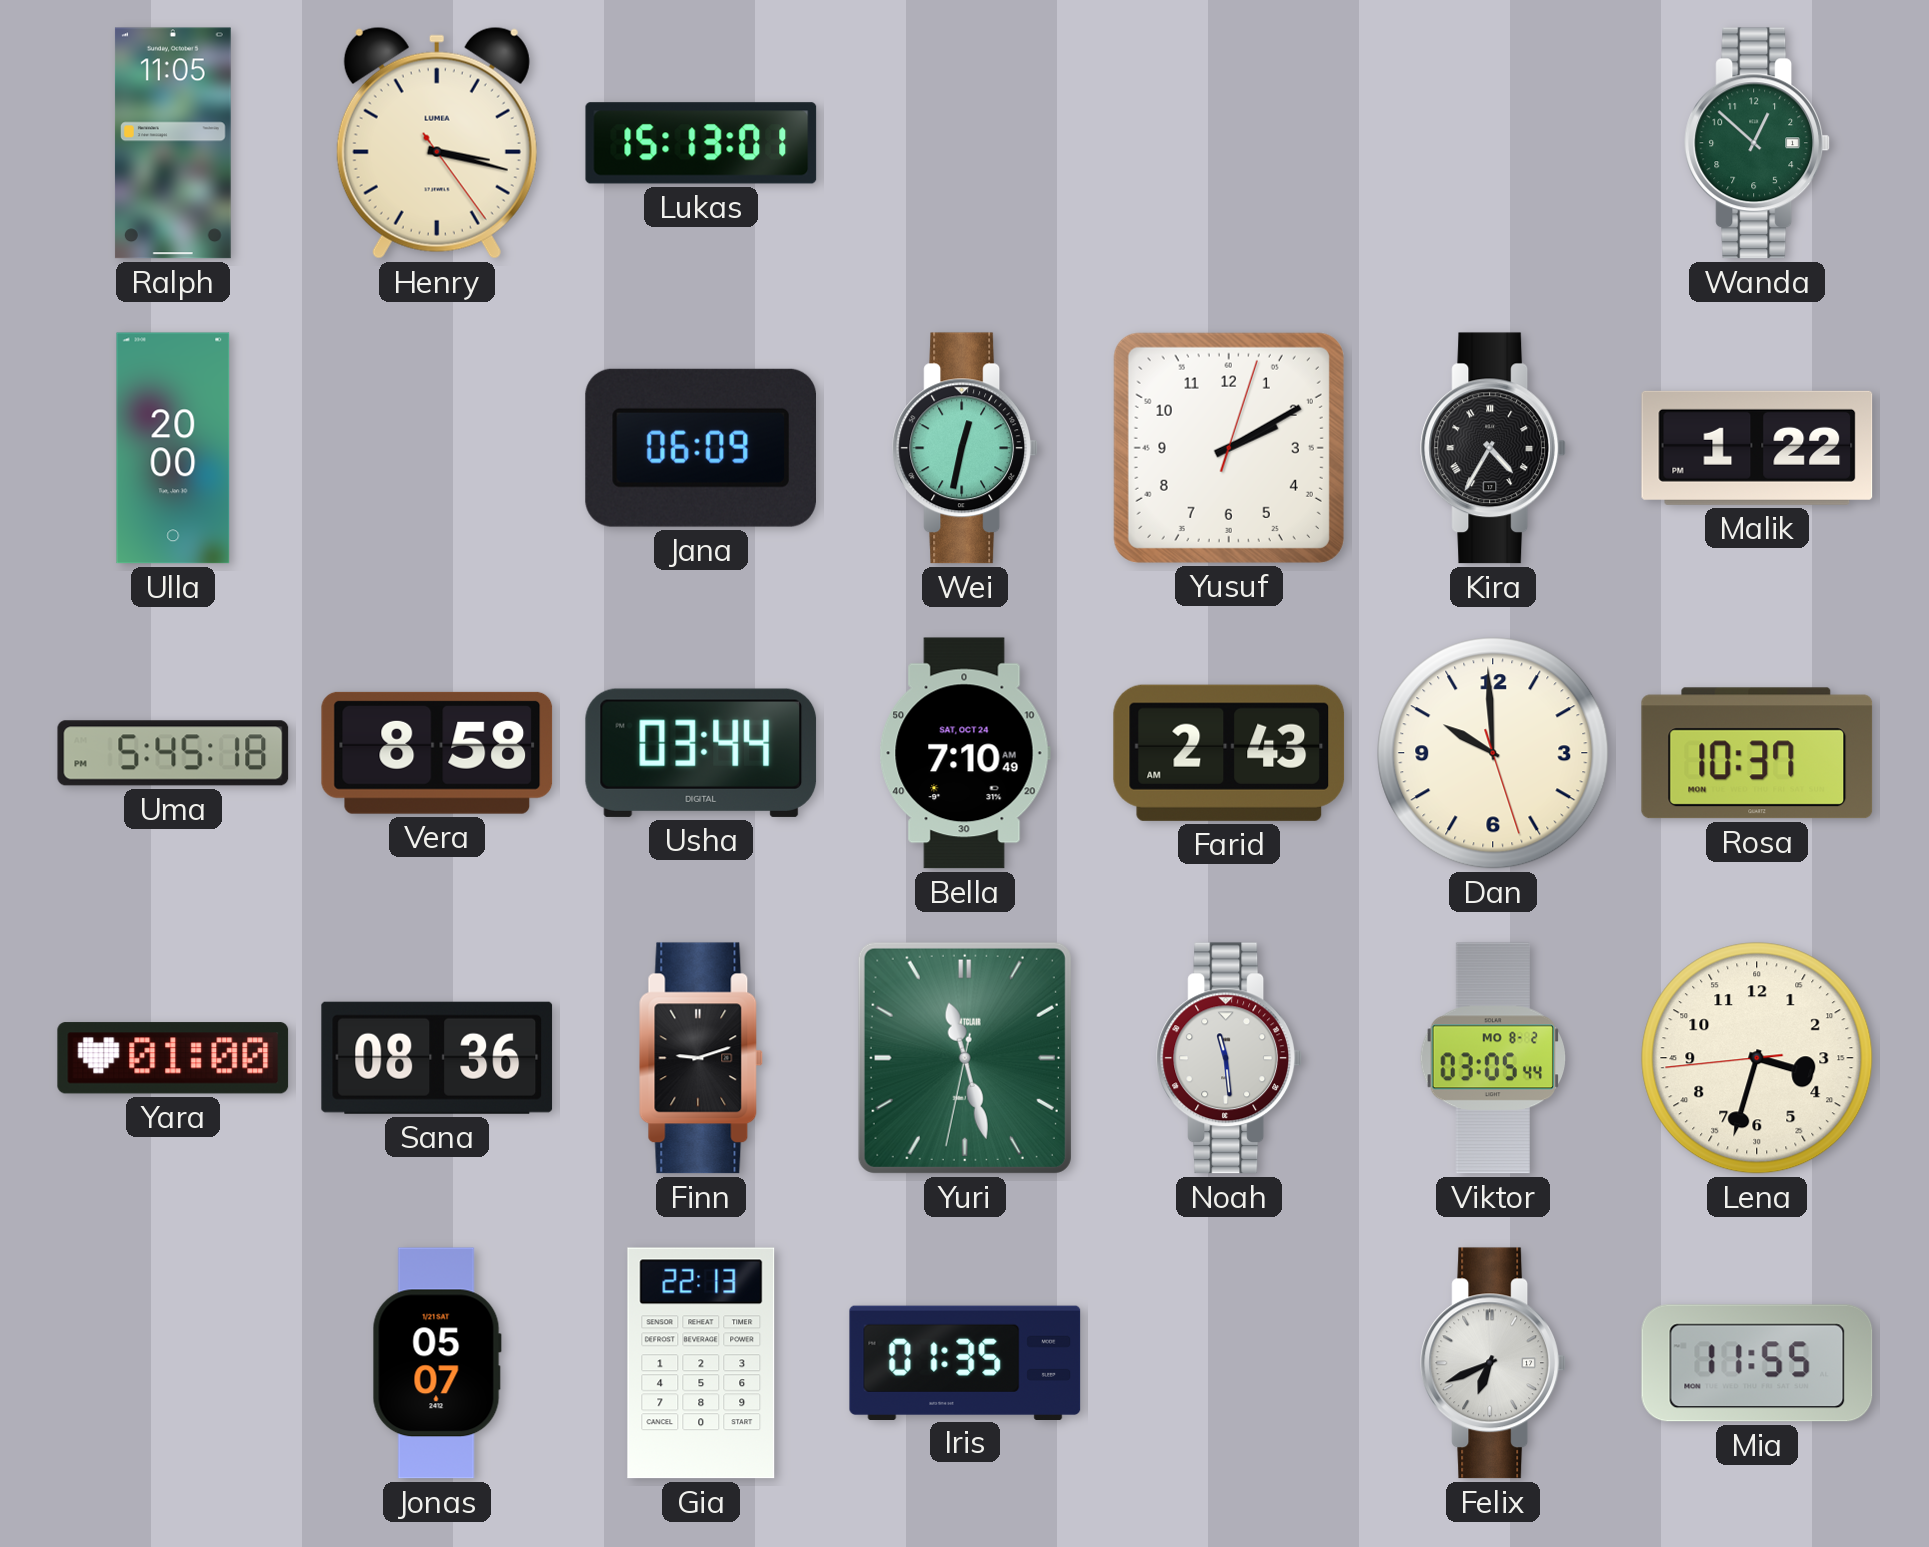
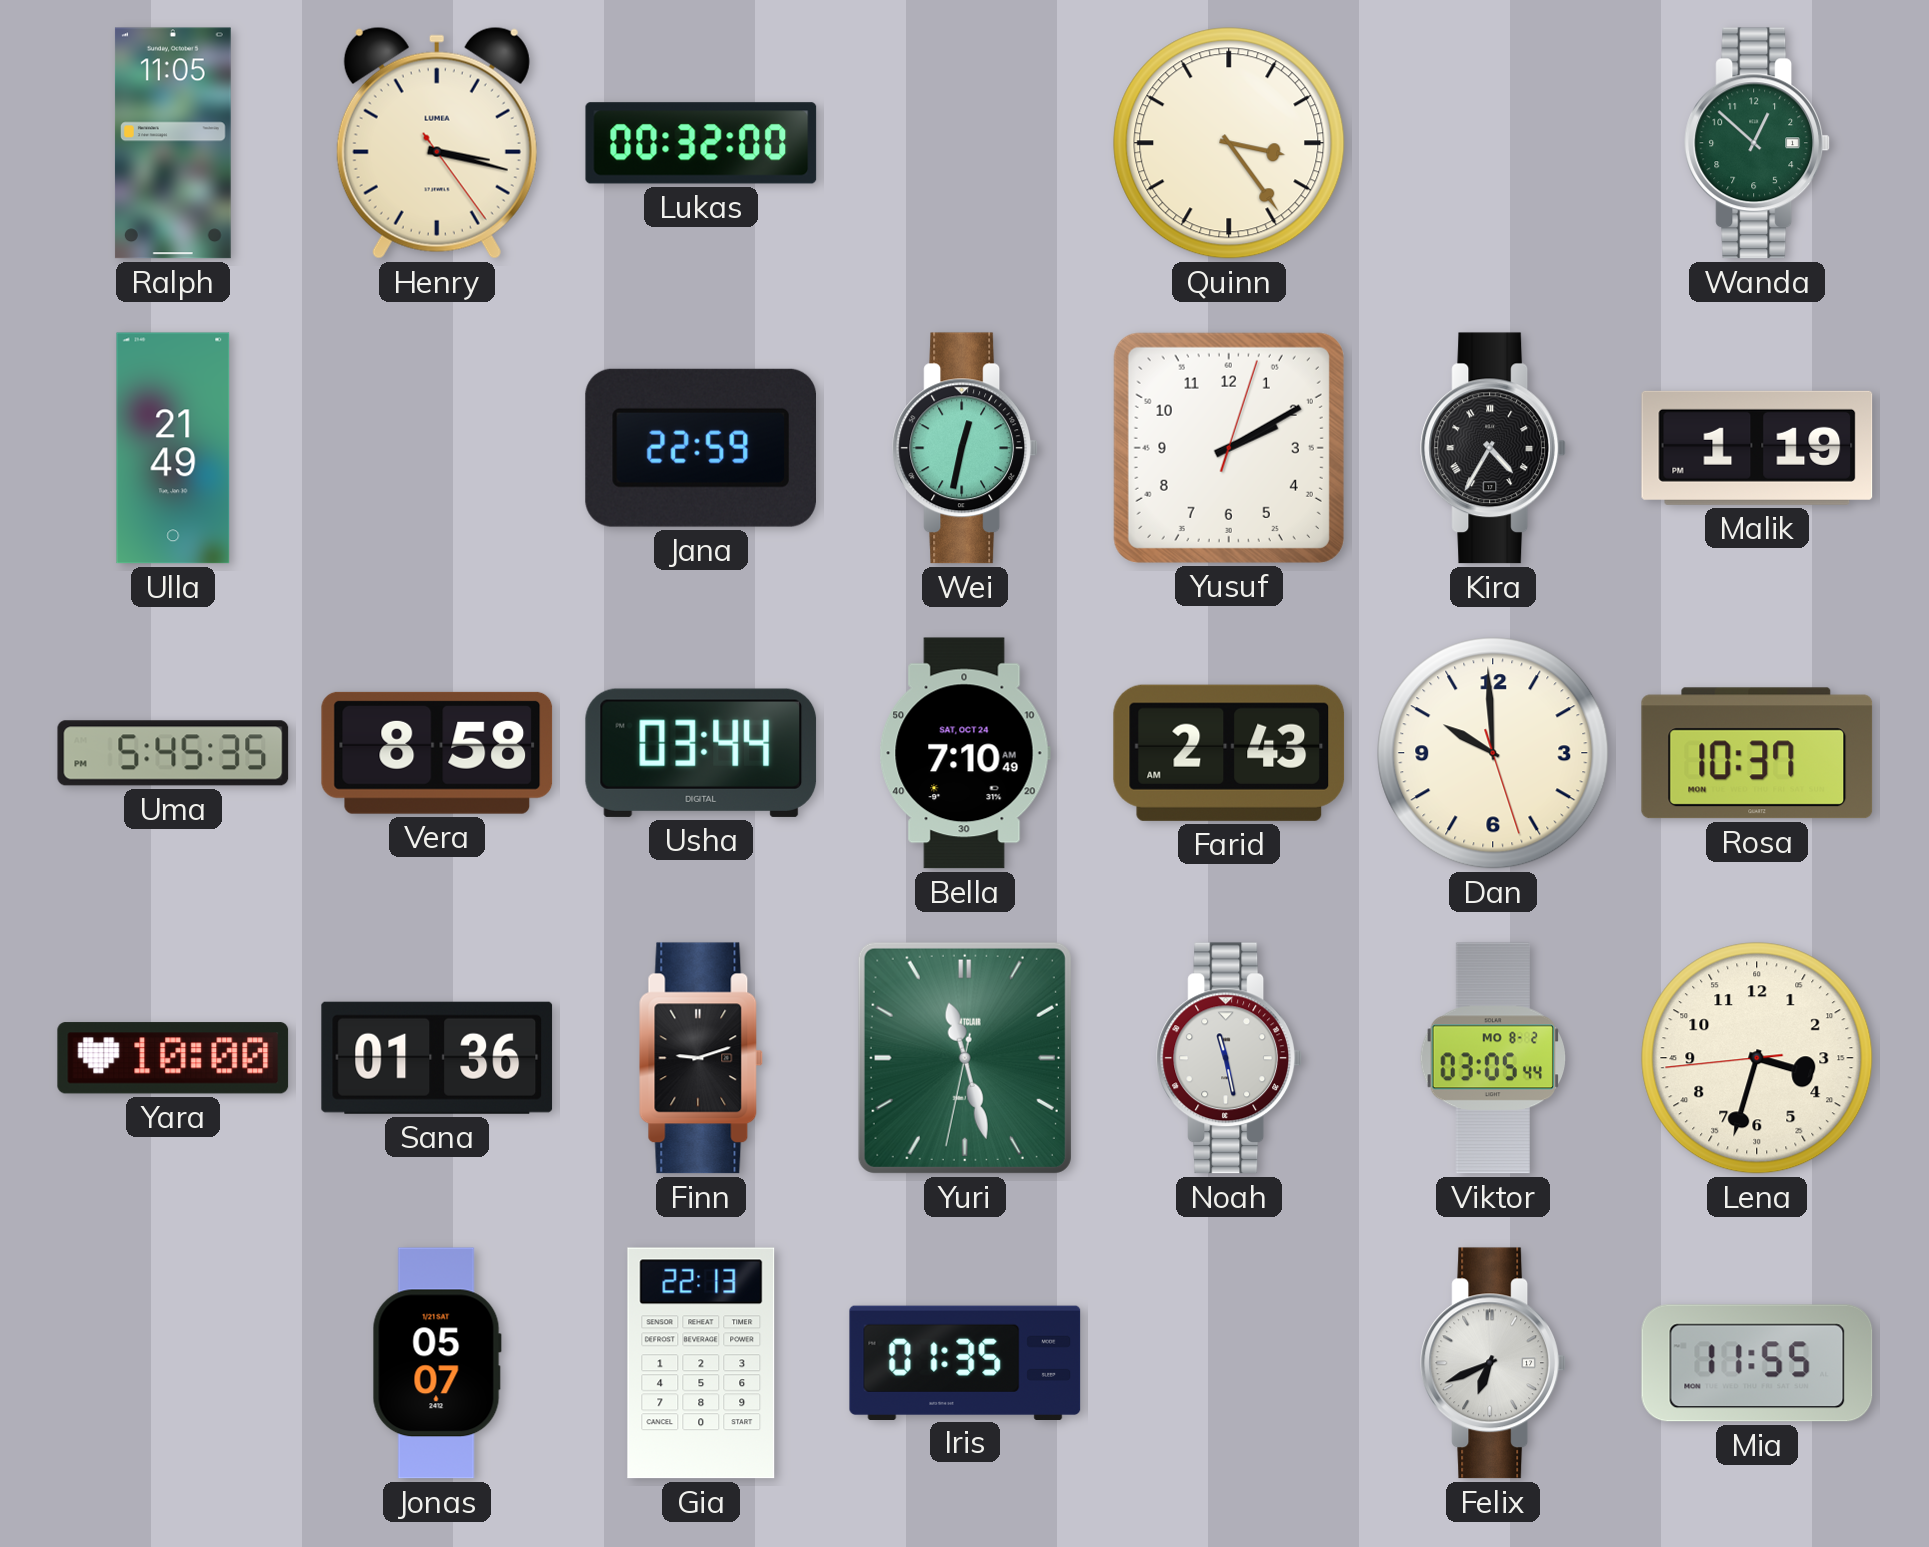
Lukas: 15:13 -> 00:32 (701, 143)
Quinn: none -> 3:24 (1229, 143)
Ulla: 20:00 -> 21:49 (173, 448)
Jana: 06:09 -> 22:59 (700, 448)
Malik: 1:22 -> 1:19 (1757, 448)
Uma: 5:45:18 -> 5:45:35 (173, 753)
Yara: 01:00 -> 10:00 (173, 1058)
Sana: 08:36 -> 01:36 (437, 1058)
Noah: 11:29 -> 11:28 (1230, 1058)
